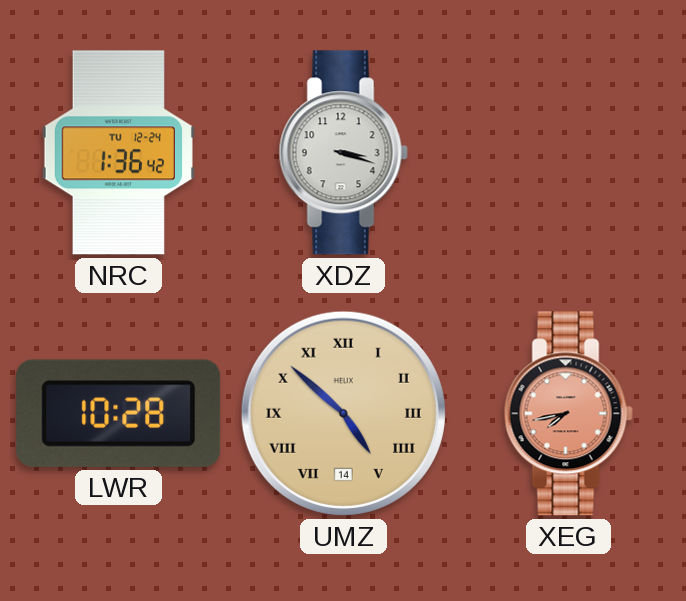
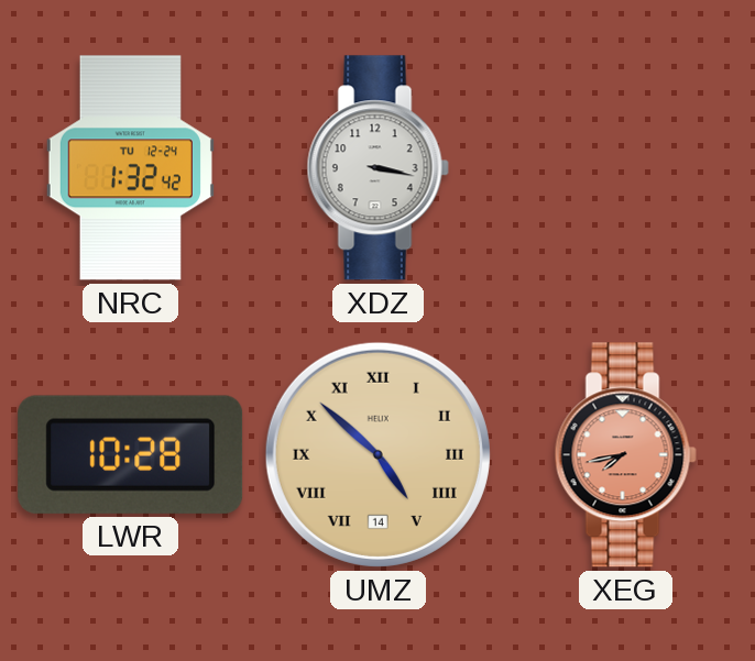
NRC: 1:36 -> 1:32 (130, 168)
XDZ: 3:18 -> 3:17 (377, 168)
